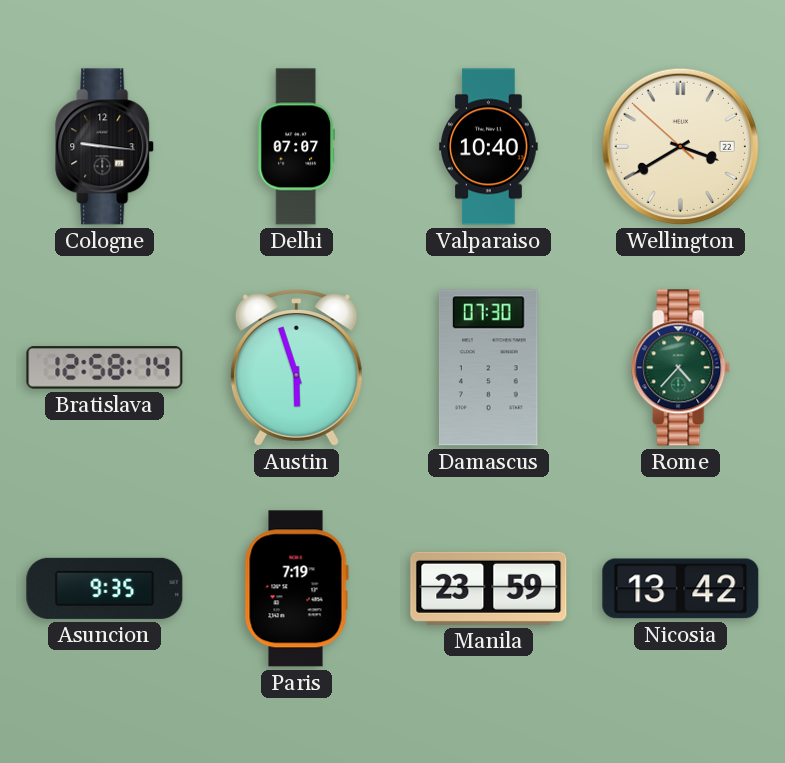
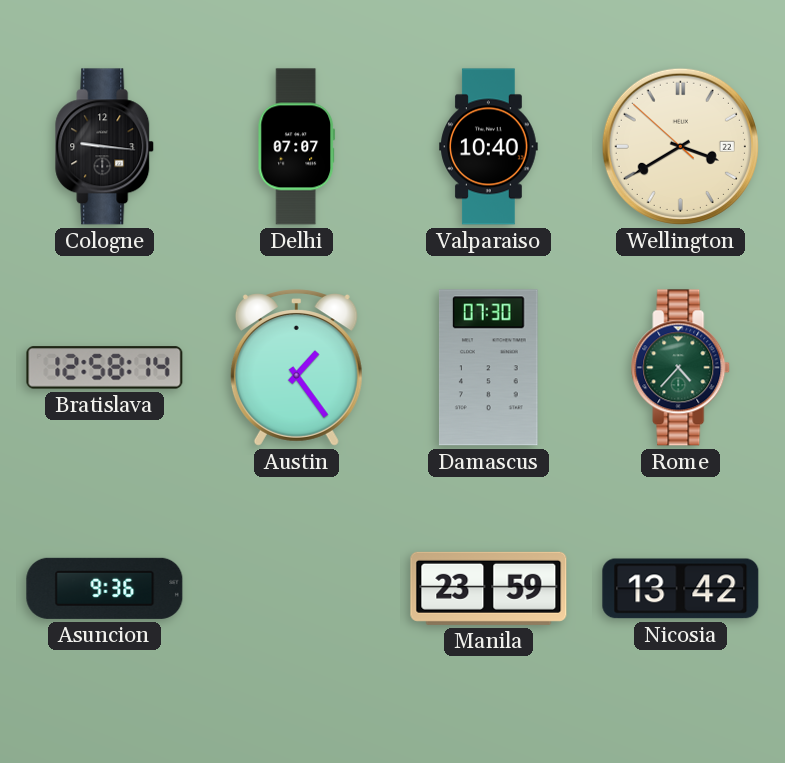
Austin: 5:57 -> 1:24 (296, 368)
Asuncion: 9:35 -> 9:36 (105, 588)
Paris: 7:19 -> none (296, 589)
